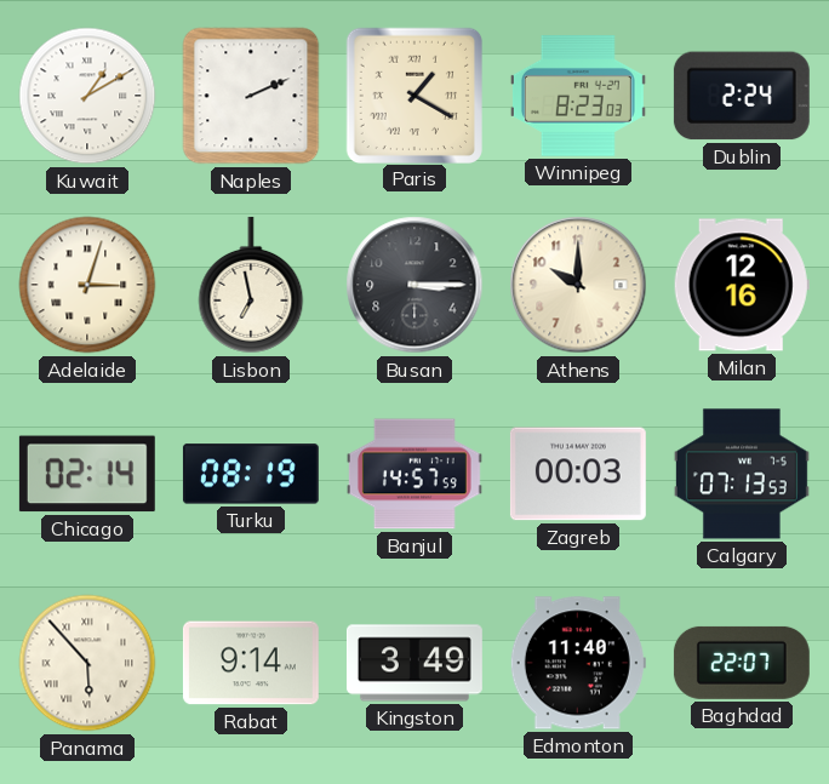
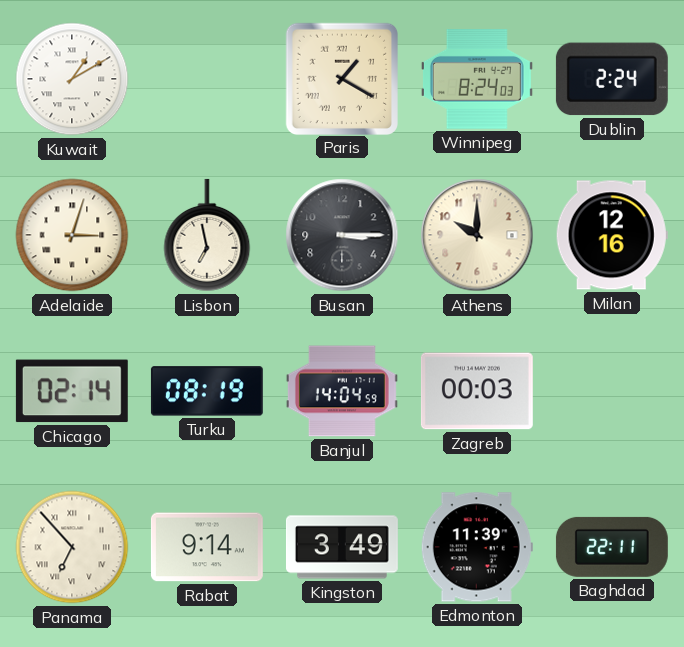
Naples: 2:11 -> none (251, 96)
Winnipeg: 8:23 -> 8:24 (477, 80)
Banjul: 14:57 -> 14:04 (342, 391)
Calgary: 07:13 -> none (742, 474)
Panama: 5:53 -> 6:53 (72, 547)
Edmonton: 11:40 -> 11:39 (477, 547)
Baghdad: 22:07 -> 22:11 (612, 547)
